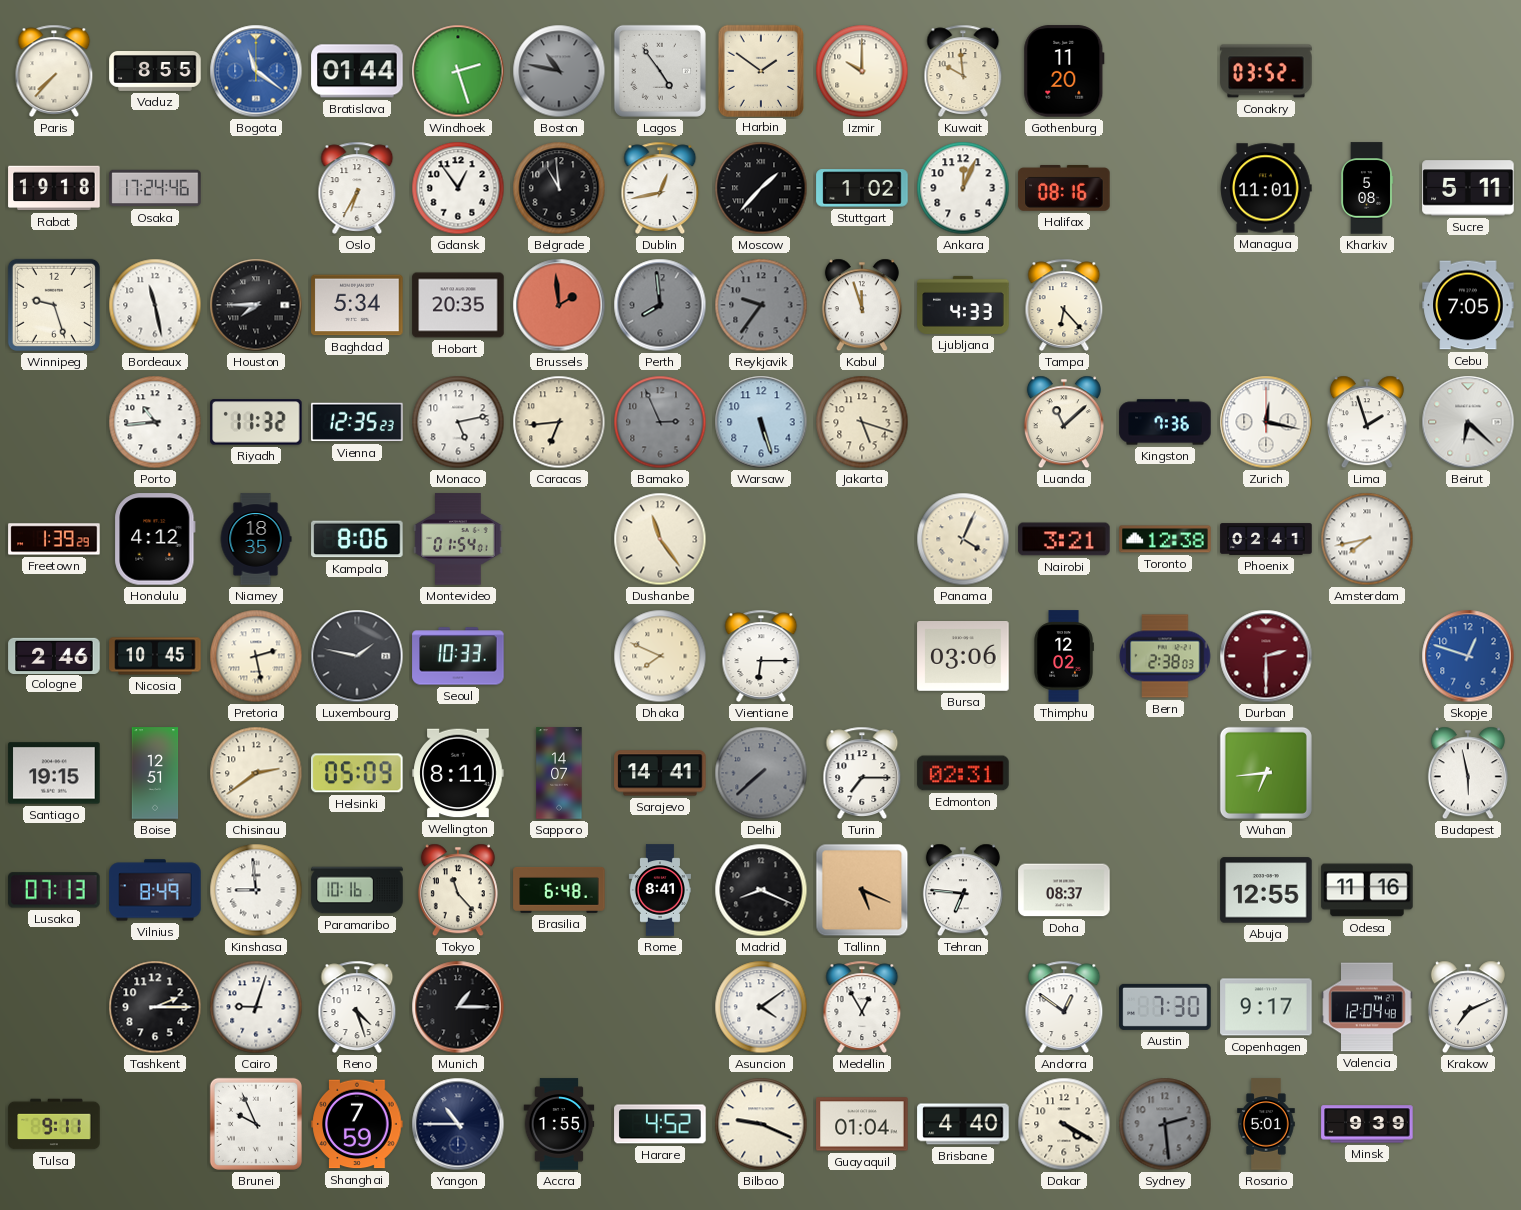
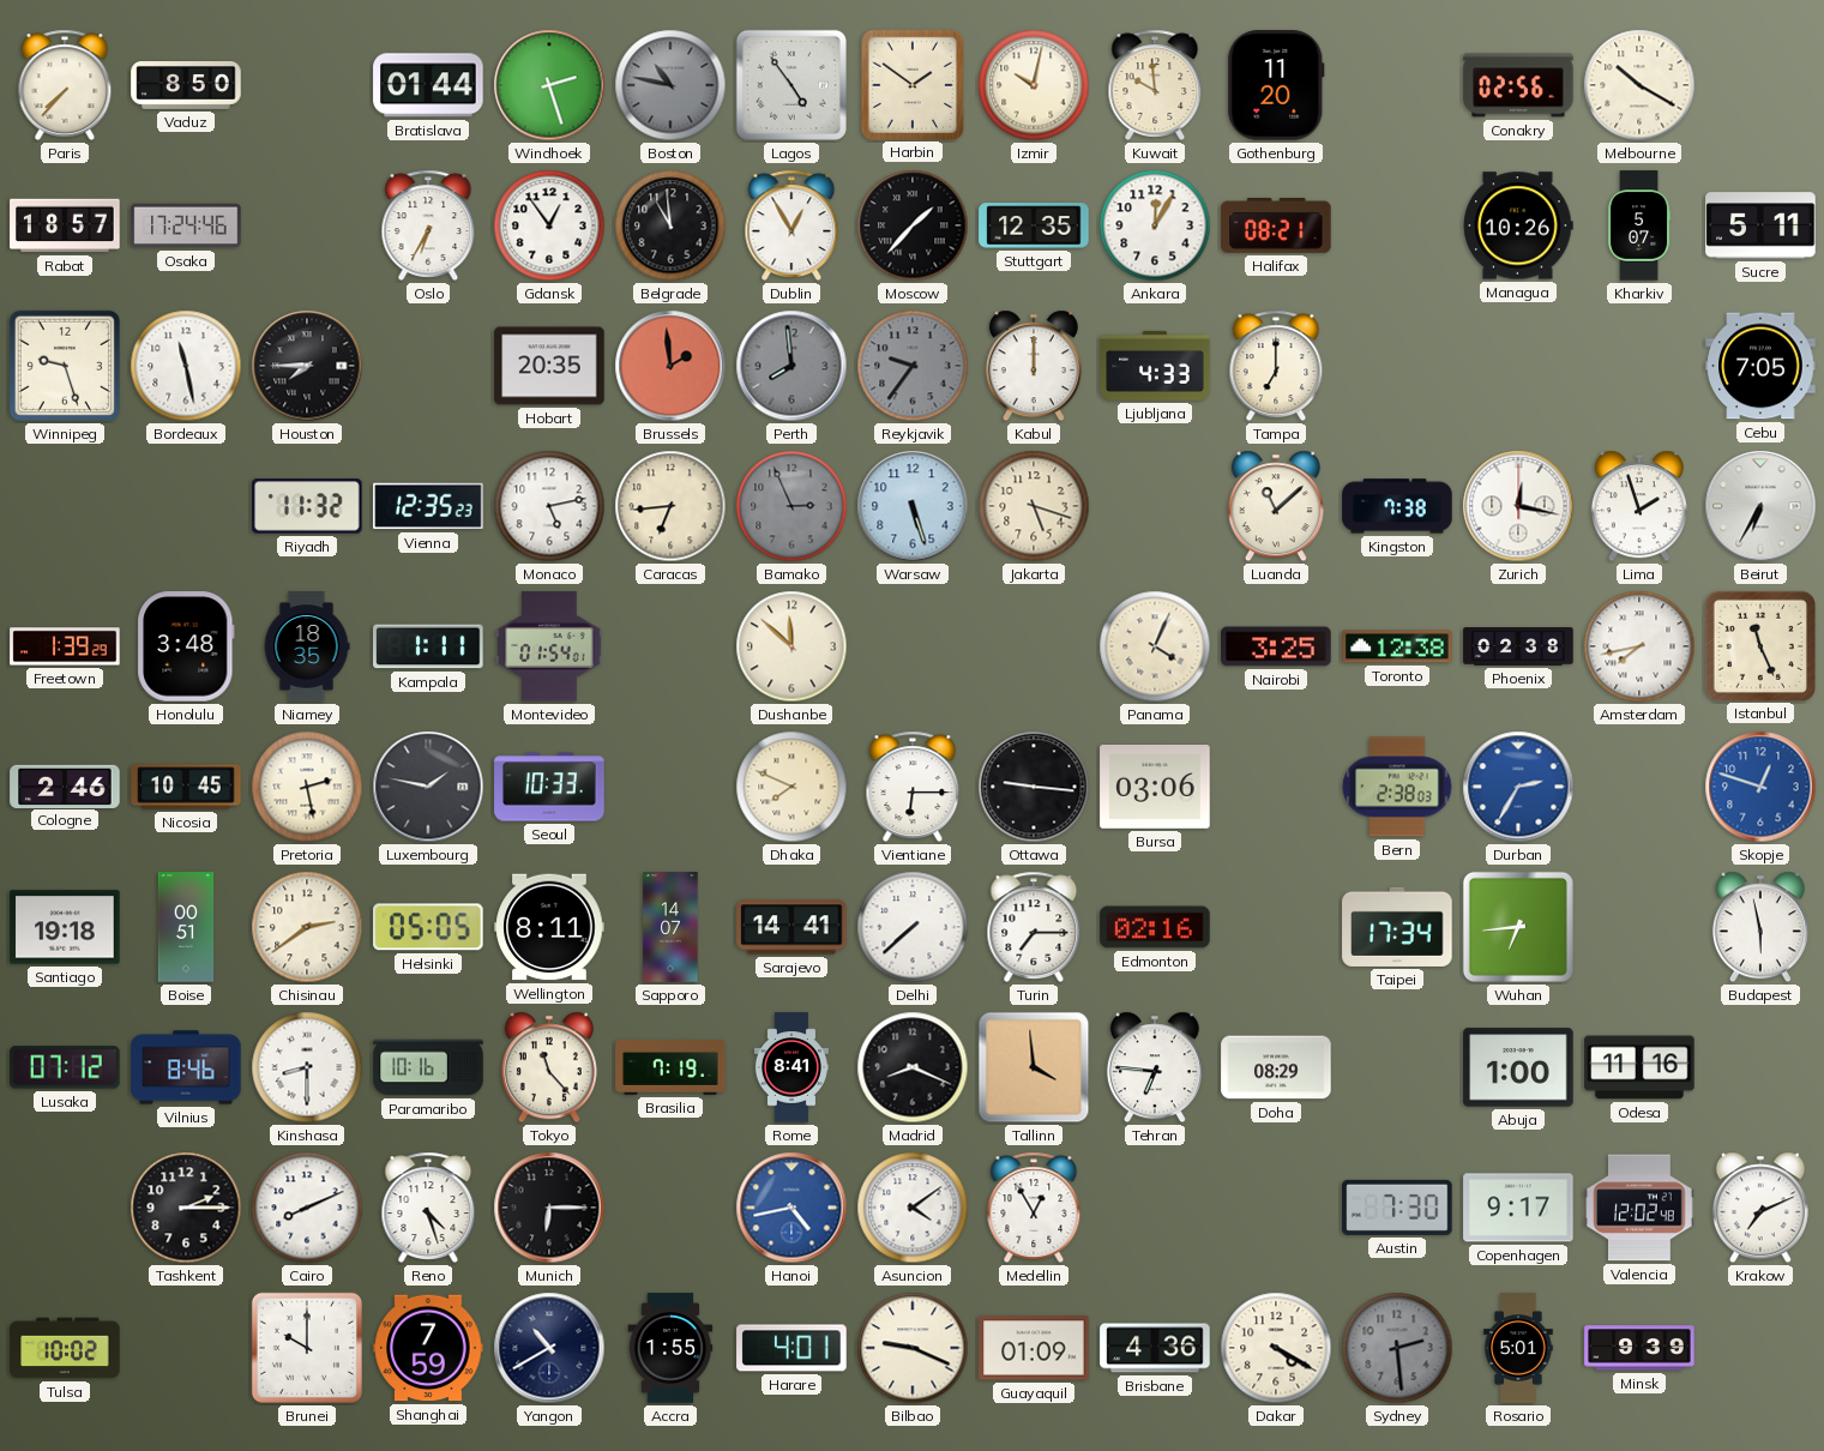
Vaduz: 8:55 -> 8:50 (186, 86)
Bogota: 11:21 -> none (256, 71)
Izmir: 10:00 -> 10:02 (1034, 85)
Conakry: 03:52 -> 02:56 (1518, 85)
Melbourne: none -> 10:20 (1639, 85)
Rabat: 19:18 -> 18:57 (65, 225)
Dublin: 12:43 -> 12:55 (791, 225)
Stuttgart: 1:02 -> 12:35 (1034, 225)
Ankara: 12:04 -> 12:05 (1155, 225)
Halifax: 08:16 -> 08:21 (1276, 225)
Managua: 11:01 -> 10:26 (1518, 225)
Kharkiv: 5:08 -> 5:07 (1639, 225)
Baghdad: 5:34 -> none (357, 305)
Kabul: 11:57 -> 12:00 (1034, 366)
Tampa: 6:23 -> 7:00 (1276, 366)
Porto: 10:44 -> none (155, 422)
Kingston: 7:36 -> 7:38 (1397, 506)
Beirut: 6:22 -> 6:35 (1760, 506)
Honolulu: 4:12 -> 3:48 (186, 646)
Kampala: 8:06 -> 1:11 (428, 646)
Dushanbe: 11:24 -> 11:52 (791, 646)
Nairobi: 3:21 -> 3:25 (1276, 646)
Phoenix: 02:41 -> 02:38 (1518, 646)
Istanbul: none -> 11:26 (1759, 645)
Ottawa: none -> 9:16 (1034, 787)
Thimphu: 12:02 -> none (1064, 656)
Durban: 2:30 -> 2:35 (1518, 787)
Durban dial: burgundy -> blue (1518, 787)
Santiago: 19:15 -> 19:18 (65, 927)
Boise: 12:51 -> 00:51 (186, 927)
Helsinki: 05:09 -> 05:05 (429, 927)
Delhi dial: grey -> white (913, 927)
Edmonton: 02:31 -> 02:16 (1155, 927)
Taipei: none -> 17:34 (1397, 927)
Lusaka: 07:13 -> 07:12 (65, 1067)
Vilnius: 8:49 -> 8:46 (186, 1067)
Kinshasa: 8:59 -> 8:30 (307, 1067)
Brasilia: 6:48 -> 7:19 (670, 1067)
Tallinn: 5:19 -> 3:59 (1034, 1067)
Doha: 08:37 -> 08:29 (1276, 1067)
Abuja: 12:55 -> 1:00 (1518, 1067)
Cairo: 9:03 -> 8:11 (307, 1208)
Munich: 1:15 -> 6:15 (549, 1208)
Hanoi: none -> 4:43 (791, 1208)
Andorra: 12:51 -> none (1064, 1007)
Valencia: 12:04 -> 12:02 (1639, 1208)
Tulsa: 9:11 -> 10:02 (65, 1348)
Brunei: 9:56 -> 10:00 (307, 1348)
Yangon: 10:45 -> 10:40 (549, 1348)
Harare: 4:52 -> 4:01 (791, 1348)
Guayaquil: 01:04 -> 01:09 (1034, 1348)
Brisbane: 4:40 -> 4:36 (1155, 1348)
